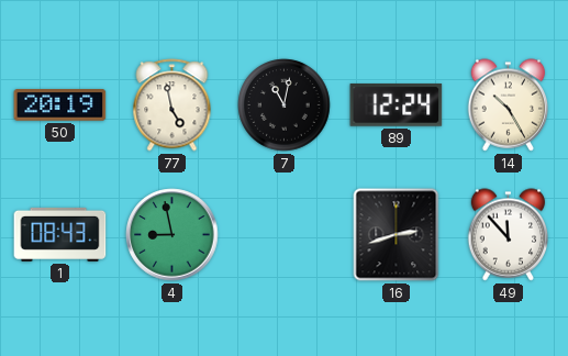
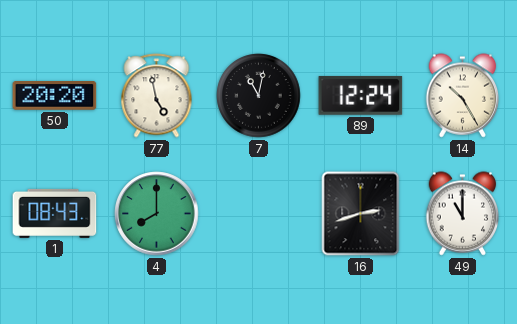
50: 20:19 -> 20:20 (55, 96)
4: 8:58 -> 8:00 (157, 214)
49: 11:53 -> 11:00 (463, 214)
